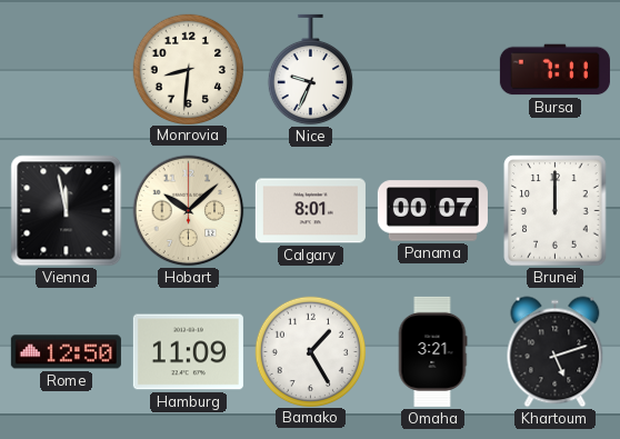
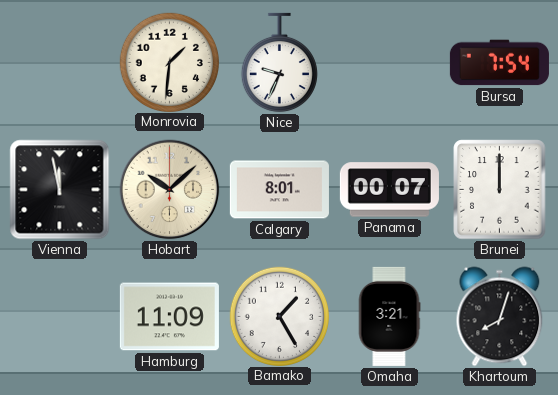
Monrovia: 8:31 -> 1:31 (169, 62)
Bursa: 7:11 -> 7:54 (499, 63)
Rome: 12:50 -> none (66, 352)
Khartoum: 5:12 -> 8:03 (500, 317)
